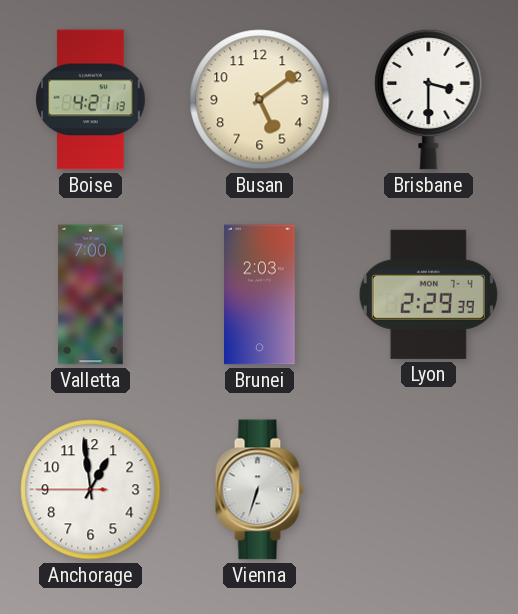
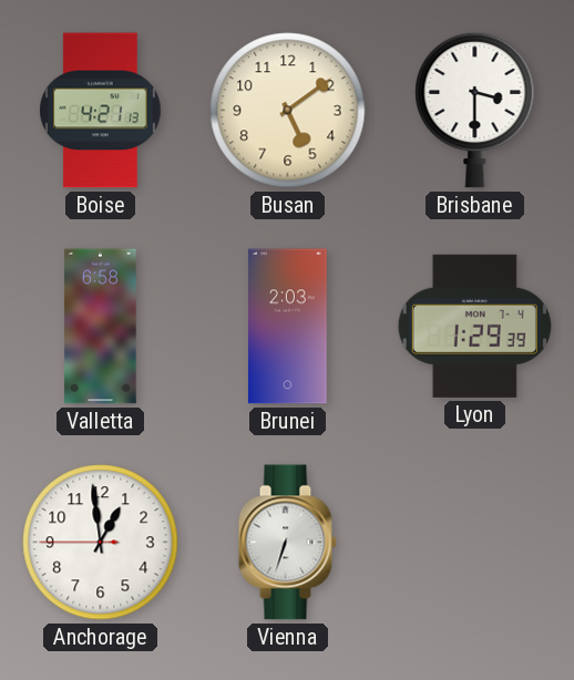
Valletta: 7:00 -> 6:58 (101, 327)
Lyon: 2:29 -> 1:29 (474, 326)
